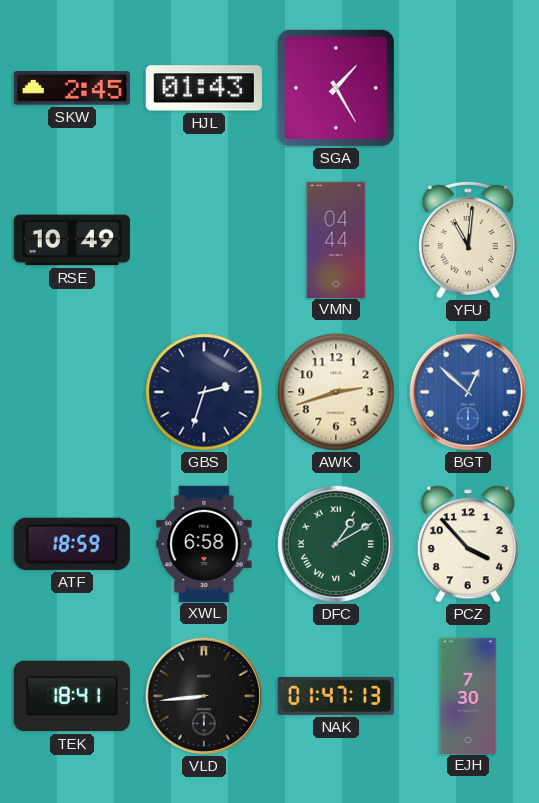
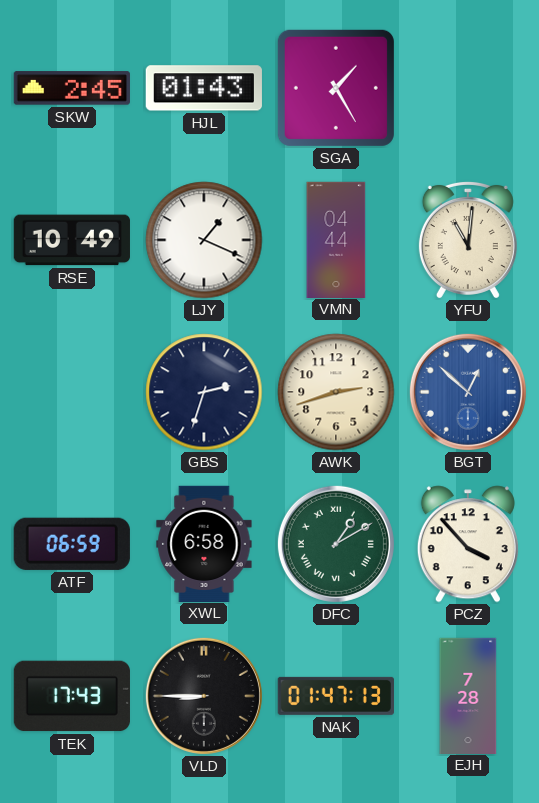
LJY: none -> 1:19 (204, 240)
ATF: 18:59 -> 06:59 (72, 544)
TEK: 18:41 -> 17:43 (72, 696)
VLD: 8:44 -> 8:45 (204, 696)
EJH: 7:30 -> 7:28 (468, 695)
